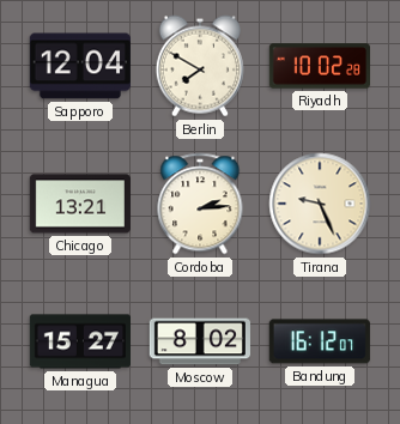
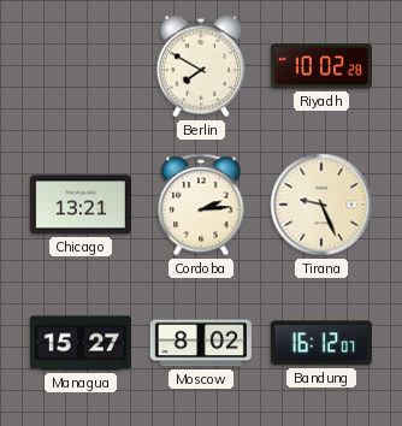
Sapporo: 12:04 -> none (80, 66)
